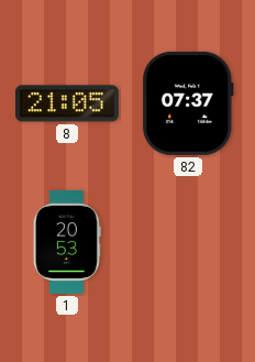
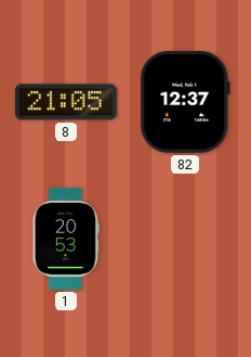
82: 07:37 -> 12:37 (185, 102)
